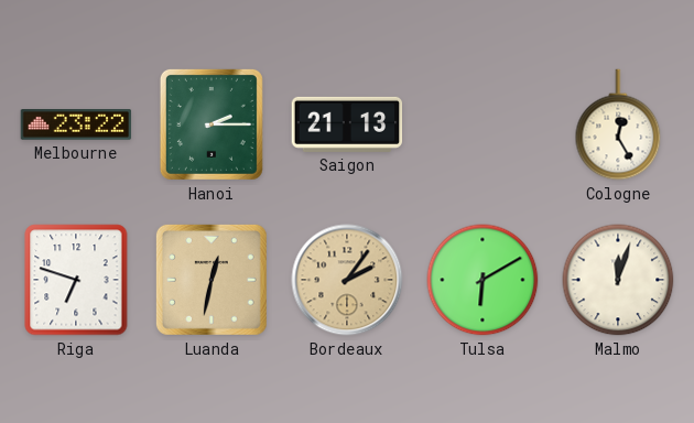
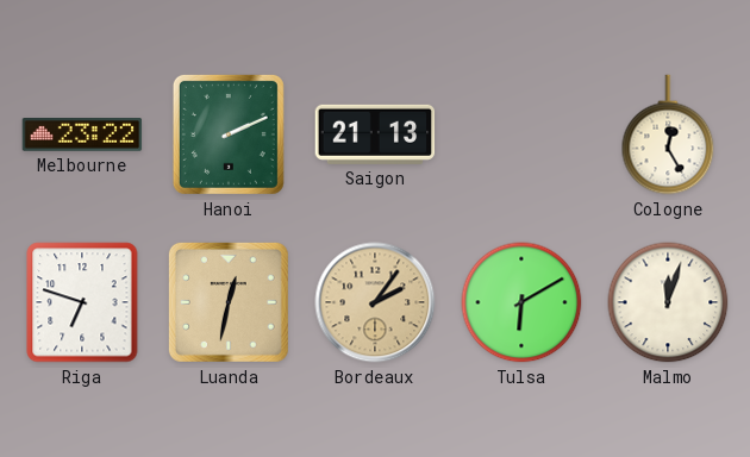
Hanoi: 2:15 -> 2:11 (229, 134)
